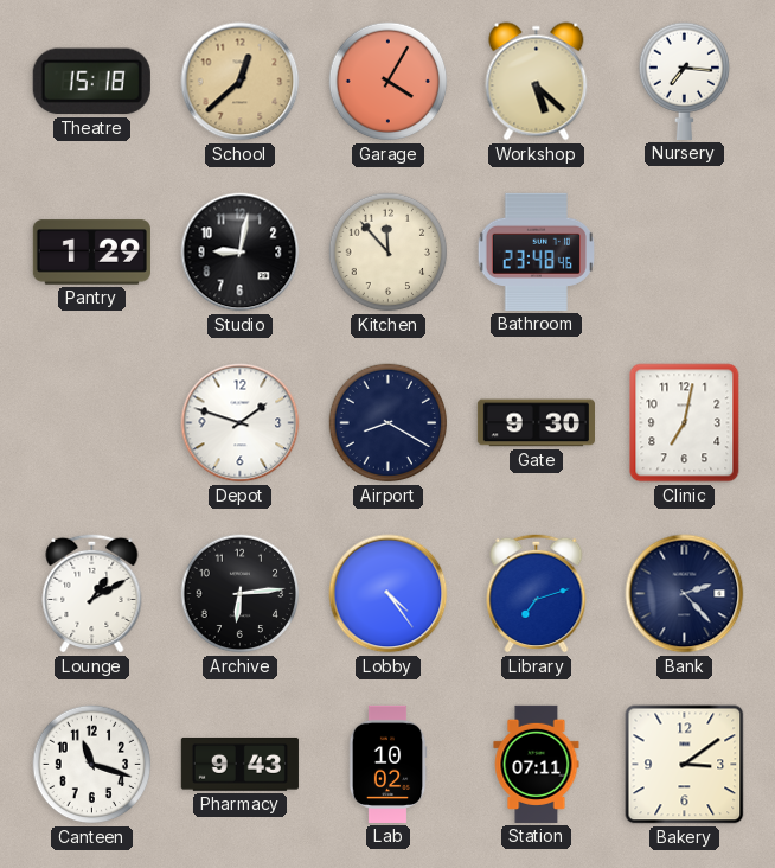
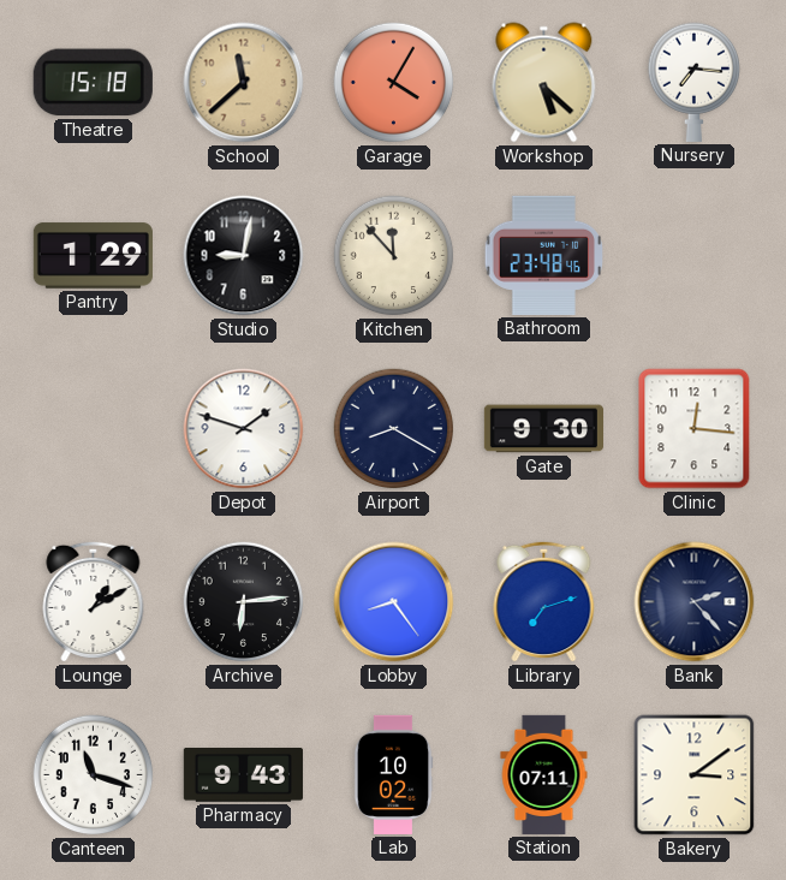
School: 12:38 -> 11:38 (244, 83)
Clinic: 7:02 -> 12:16 (695, 429)
Lobby: 4:24 -> 8:24 (394, 602)
